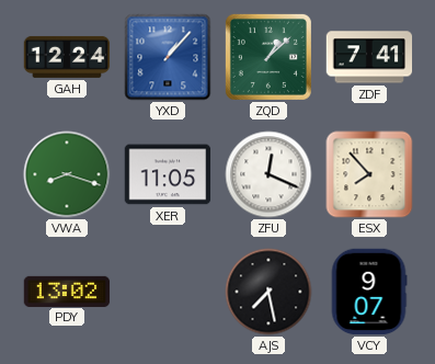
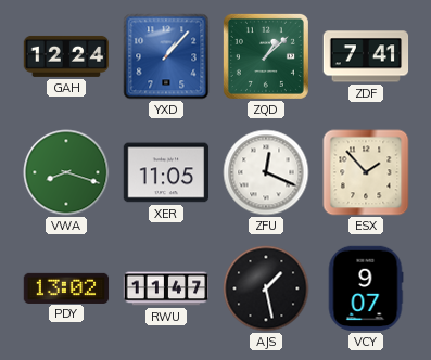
ESX: 7:53 -> 1:53 (366, 172)
RWU: none -> 11:47 (166, 288)
AJS: 7:28 -> 1:28 (266, 288)
